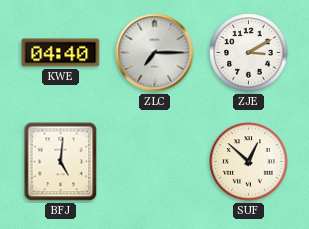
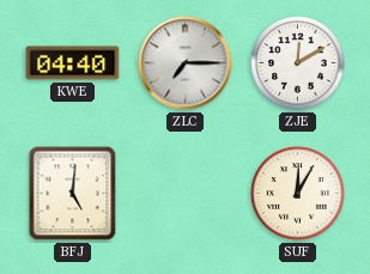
ZJE: 3:10 -> 12:10 (298, 63)
SUF: 12:52 -> 12:05 (298, 194)
